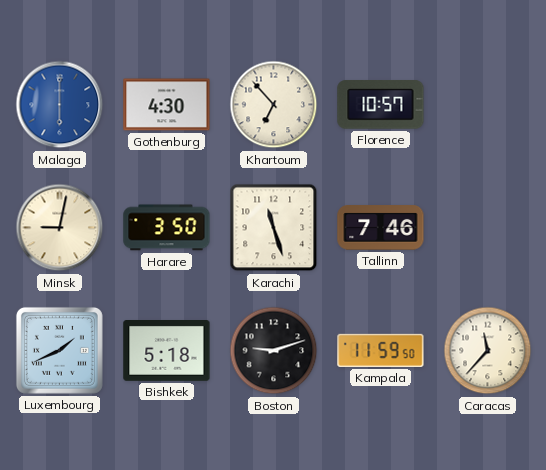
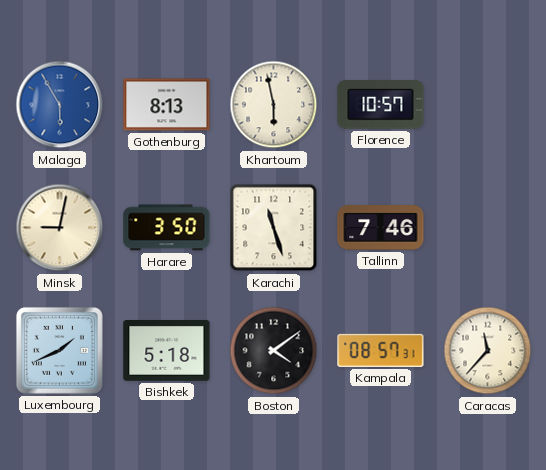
Malaga: 6:00 -> 5:55 (60, 105)
Gothenburg: 4:30 -> 8:13 (167, 105)
Khartoum: 6:53 -> 5:58 (274, 105)
Boston: 9:12 -> 4:09 (274, 351)
Kampala: 11:59 -> 08:57 (381, 350)
